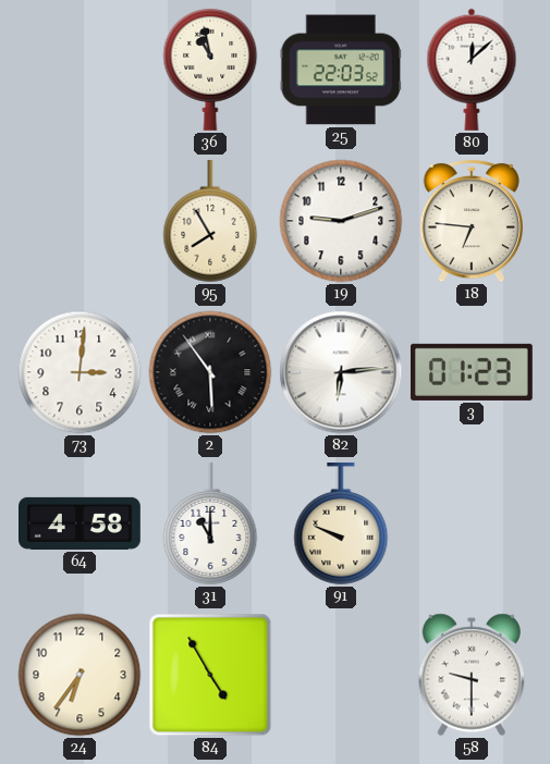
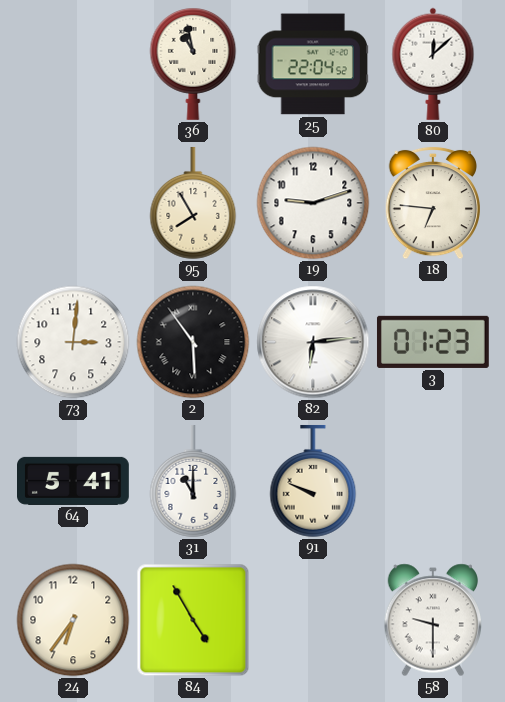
25: 22:03 -> 22:04 (313, 64)
64: 4:58 -> 5:41 (74, 481)
